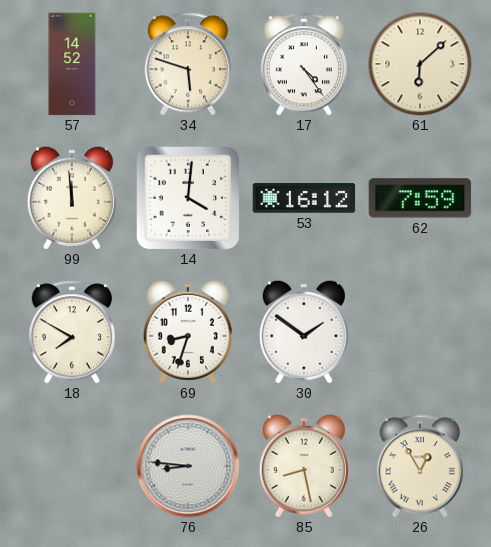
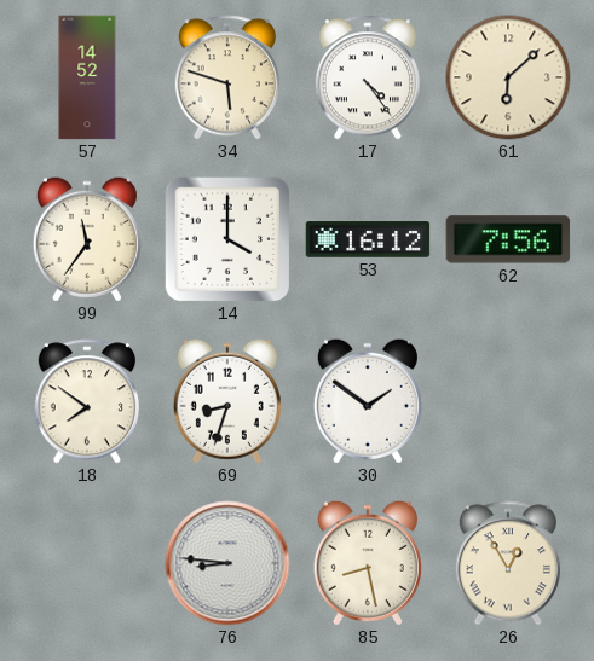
99: 11:59 -> 11:36 (87, 239)
14: 4:01 -> 4:00 (227, 239)
62: 7:59 -> 7:56 (508, 239)
18: 7:50 -> 7:51 (86, 401)
